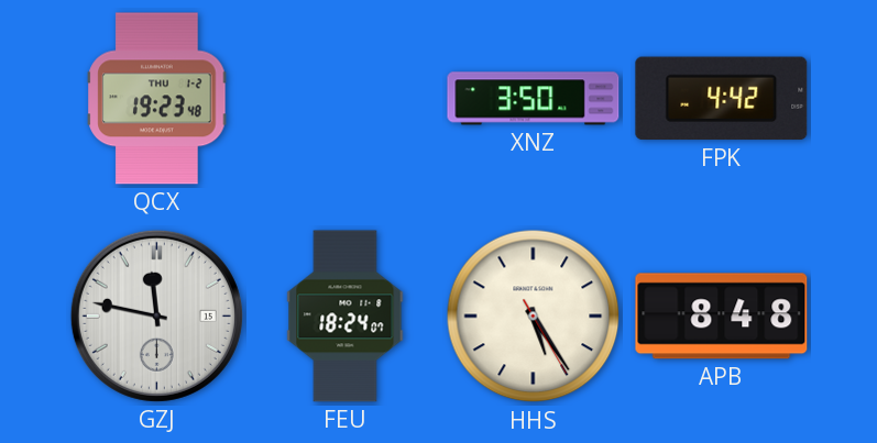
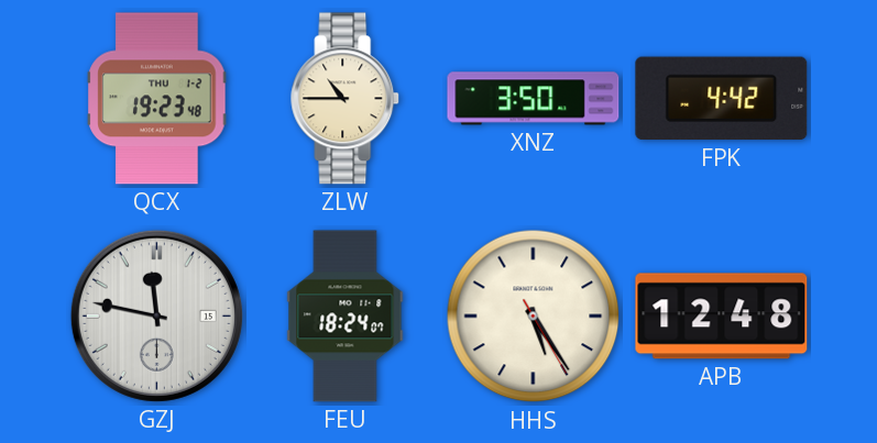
ZLW: none -> 10:45 (346, 99)
APB: 8:48 -> 12:48 (722, 317)
